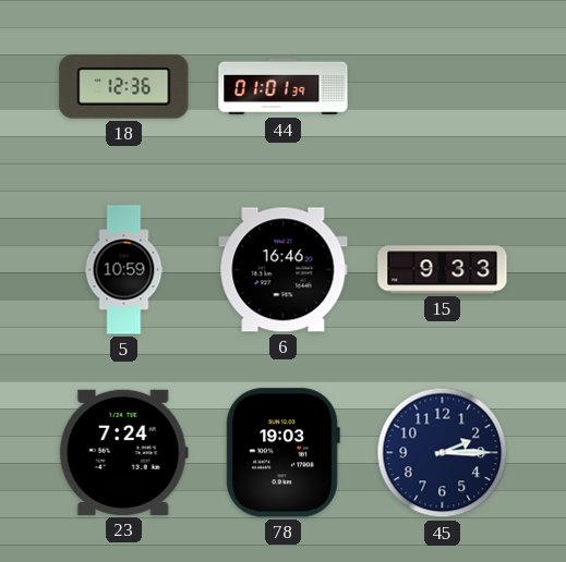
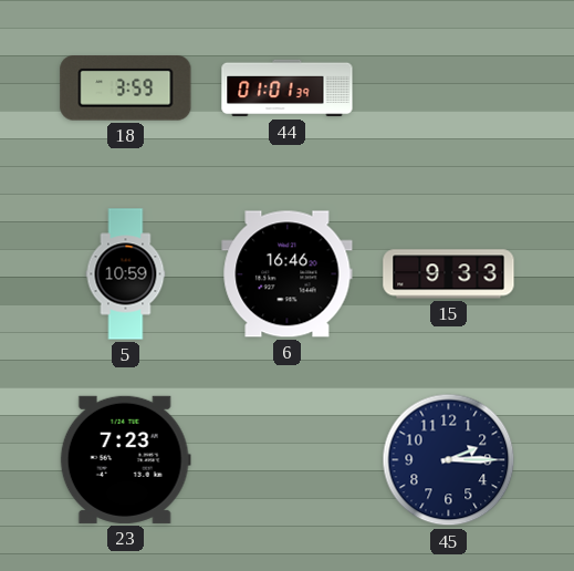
18: 12:36 -> 3:59 (126, 89)
23: 7:24 -> 7:23 (125, 459)
78: 19:03 -> none (282, 453)
